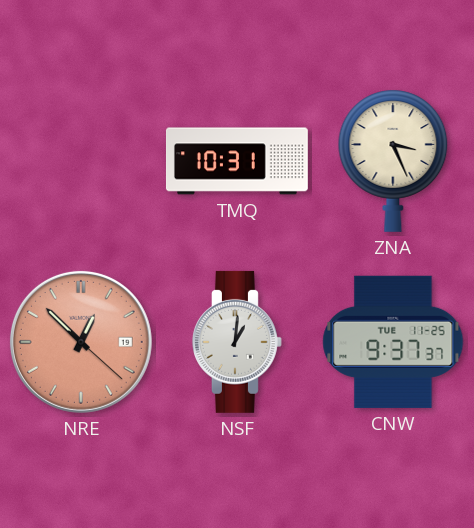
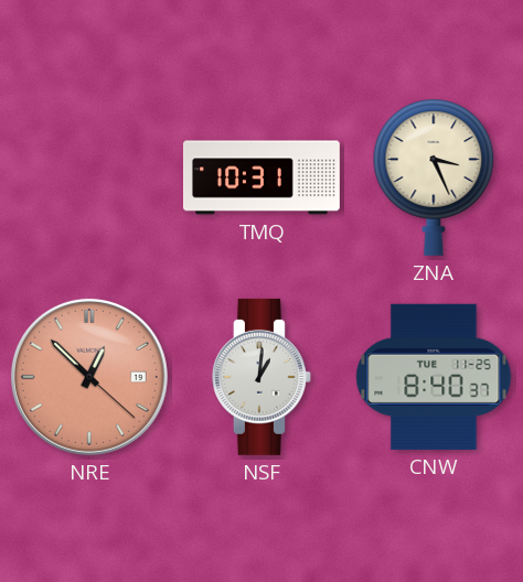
CNW: 9:37 -> 8:40 (434, 377)
